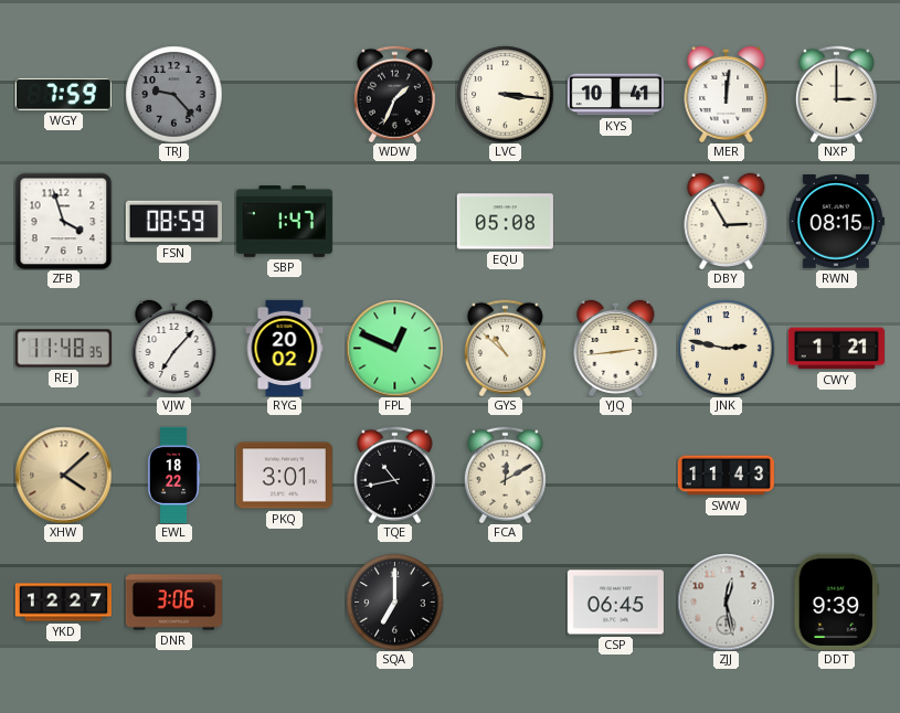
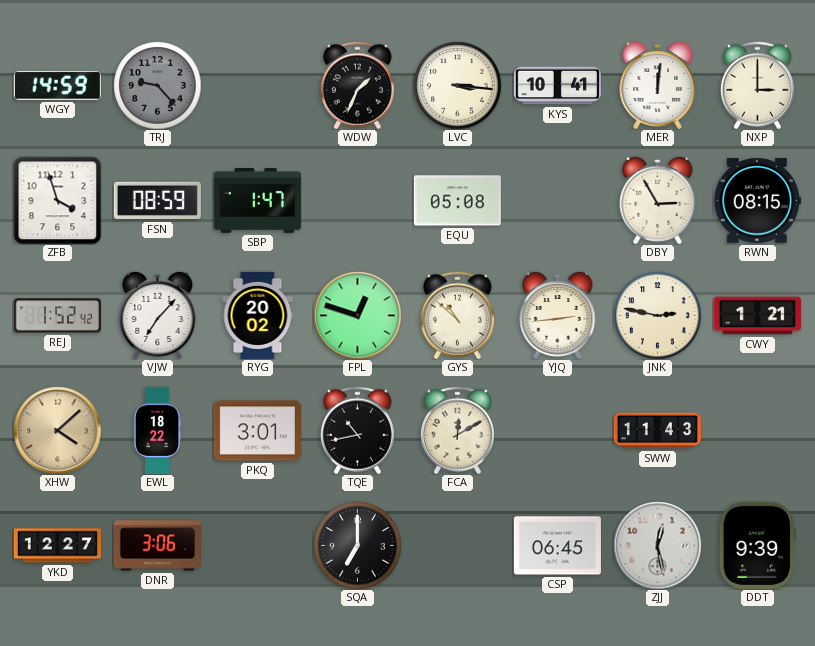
WGY: 7:59 -> 14:59 (57, 85)
REJ: 11:48 -> 1:52 (57, 316)
FPL: 12:49 -> 12:48 (357, 315)
